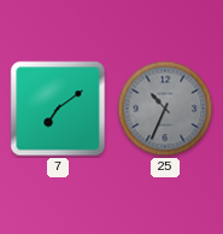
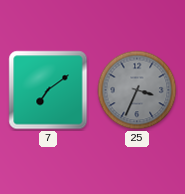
25: 10:34 -> 3:34 (137, 90)
